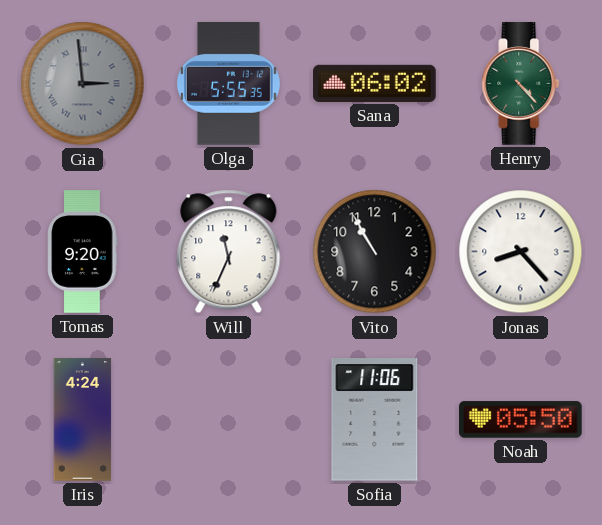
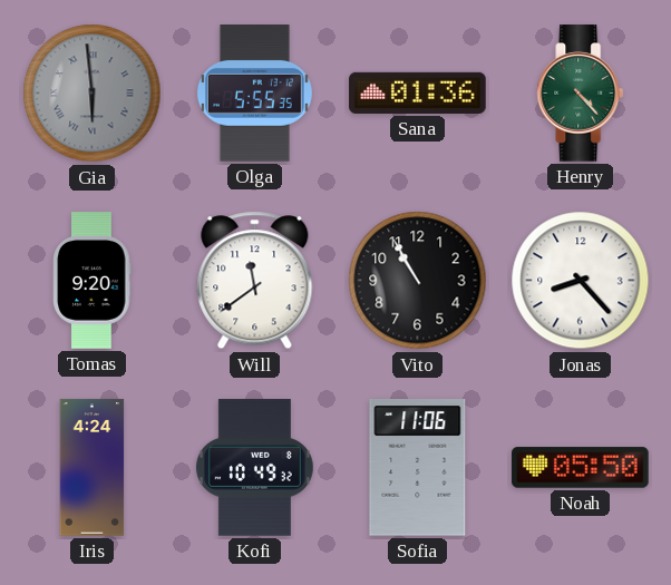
Gia: 2:59 -> 5:59 (93, 94)
Sana: 06:02 -> 01:36 (418, 92)
Will: 11:34 -> 11:39 (255, 281)
Kofi: none -> 10:49 (254, 468)
